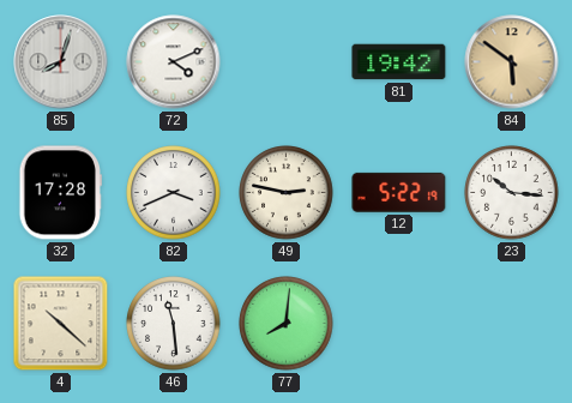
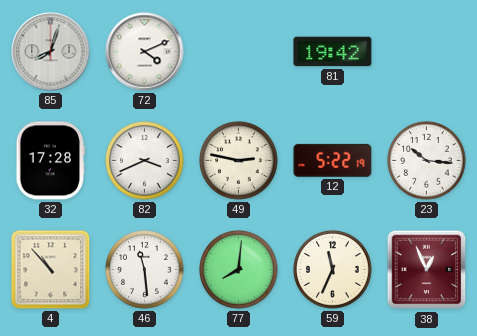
84: 5:51 -> none (512, 62)
4: 10:22 -> 10:53 (51, 270)
59: none -> 11:34 (333, 270)
38: none -> 12:56 (427, 270)
